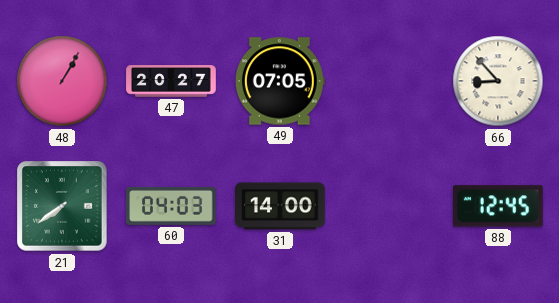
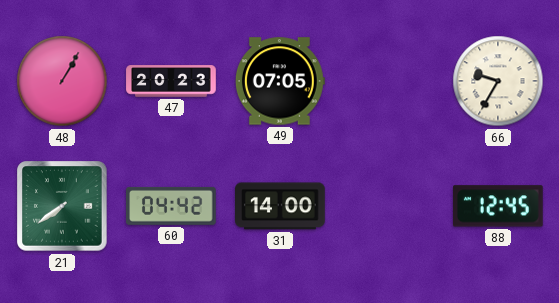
47: 20:27 -> 20:23 (171, 81)
66: 8:53 -> 9:35 (498, 81)
60: 04:03 -> 04:42 (172, 206)
